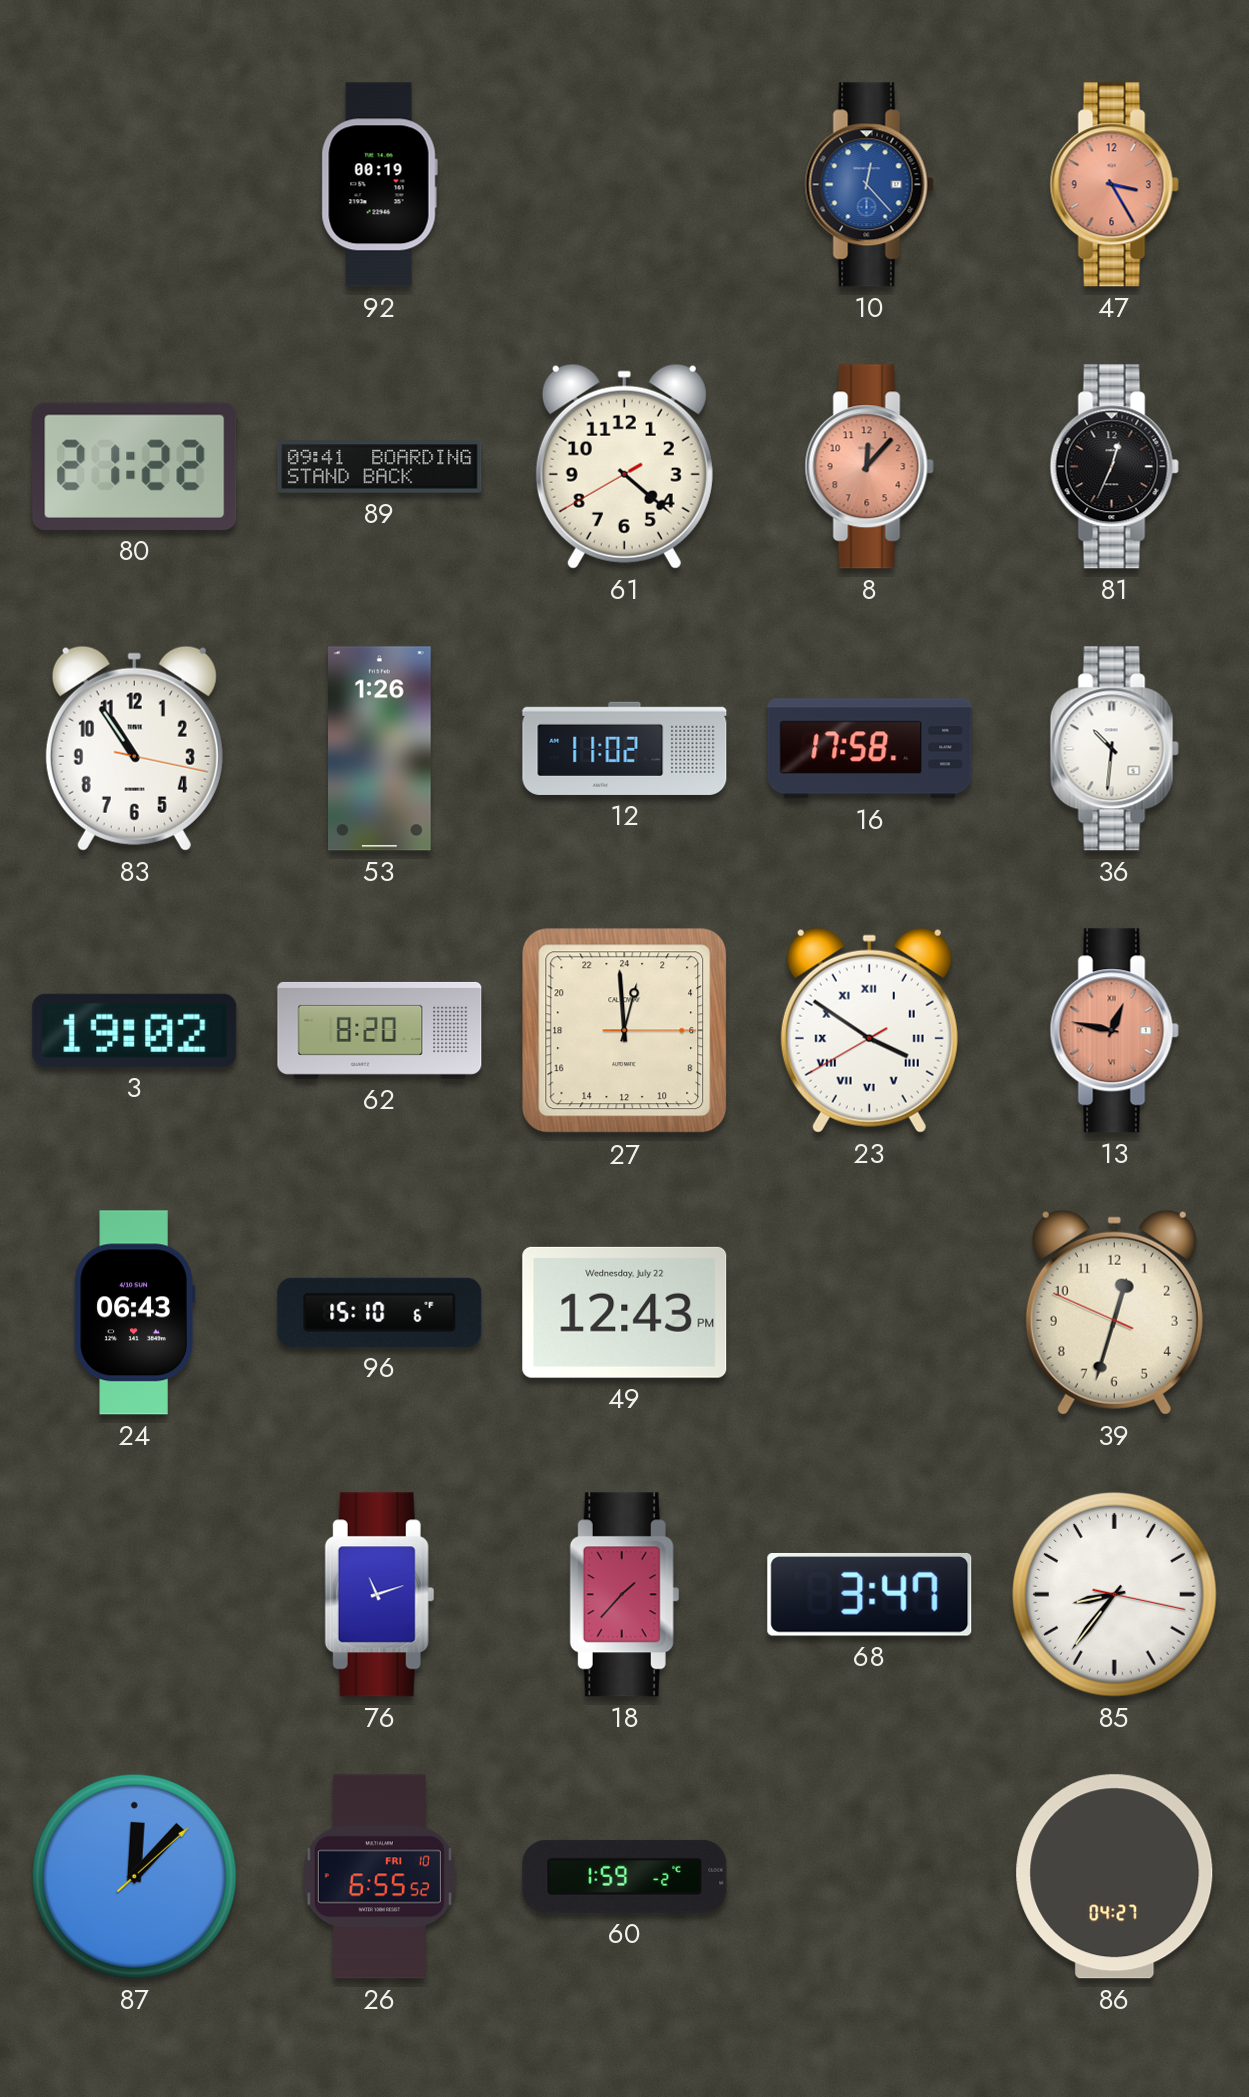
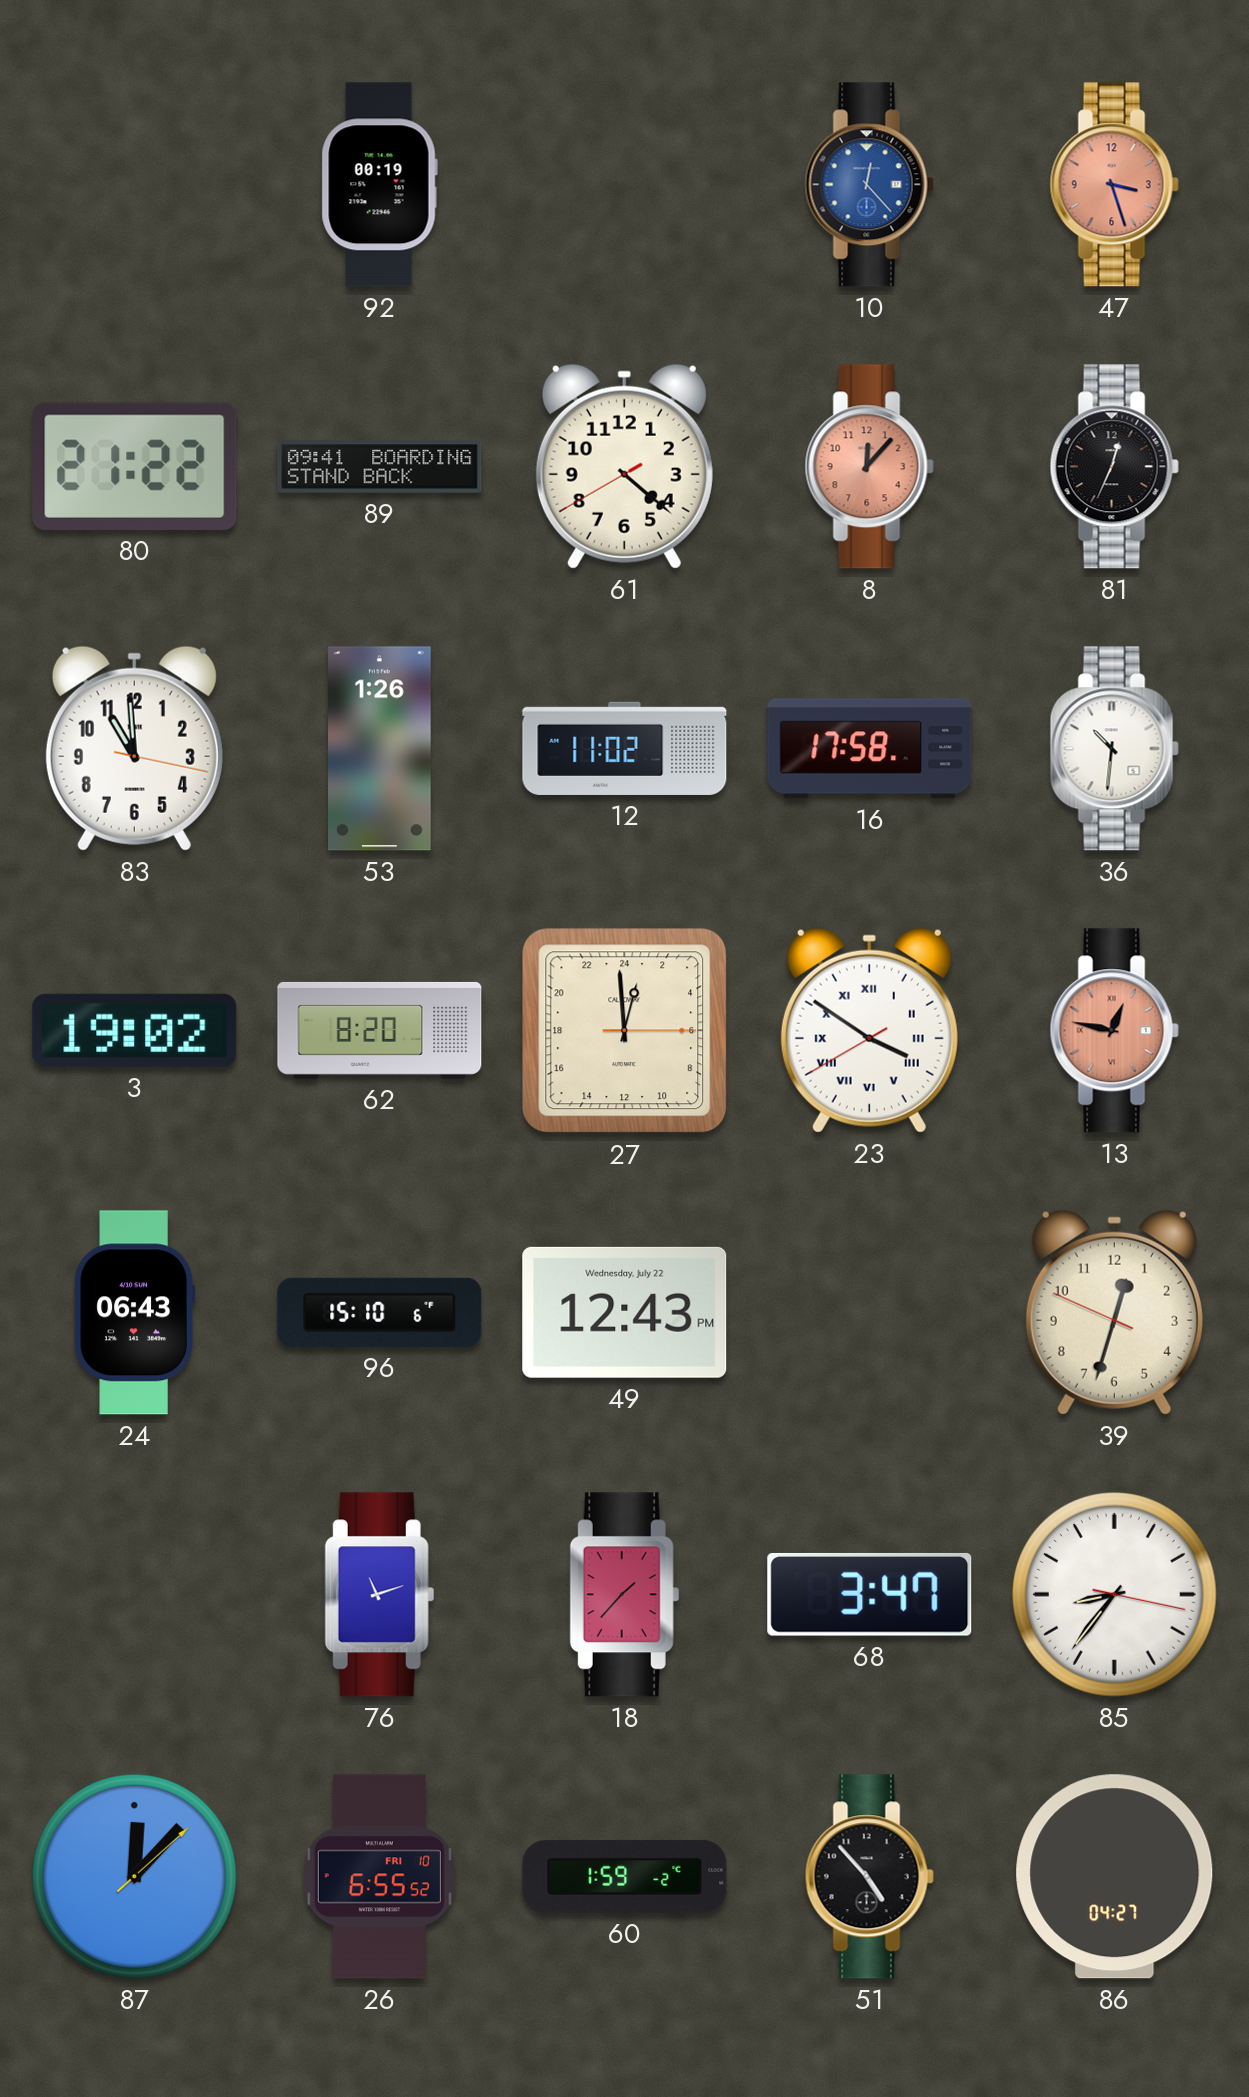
47: 3:25 -> 3:27 (1114, 185)
83: 10:54 -> 10:59 (134, 748)
51: none -> 4:53 (869, 1877)
